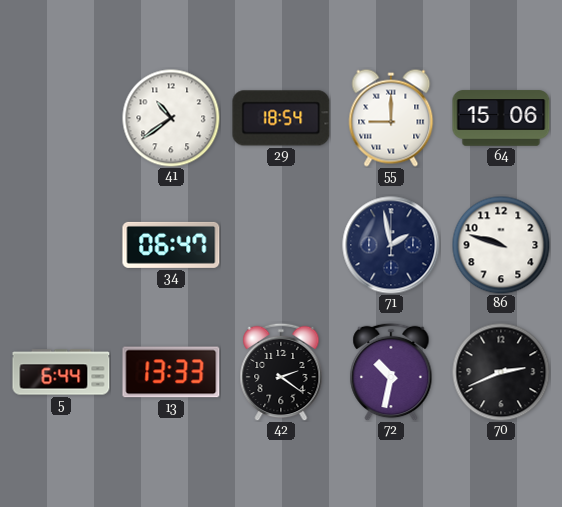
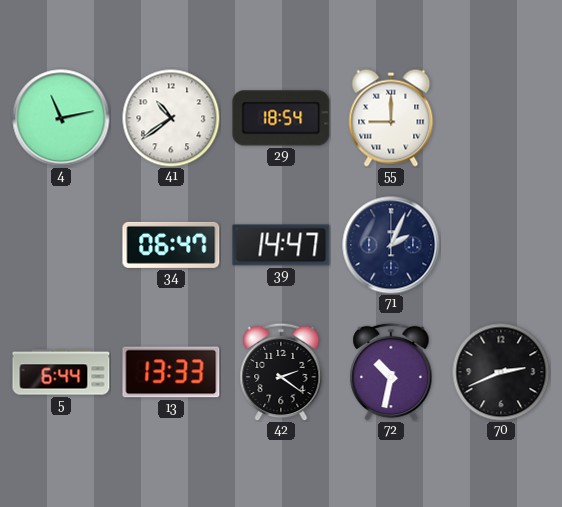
4: none -> 11:13 (61, 118)
64: 15:06 -> none (501, 118)
39: none -> 14:47 (281, 245)
71: 1:58 -> 2:04 (391, 245)
86: 9:48 -> none (501, 245)
